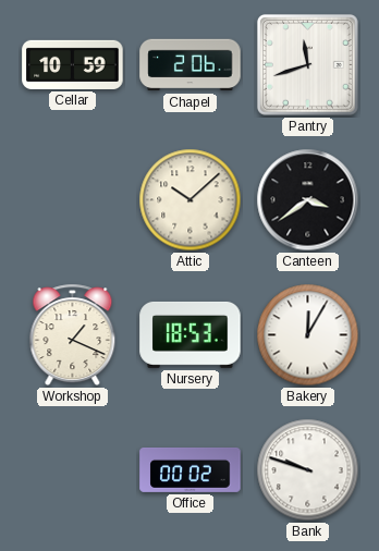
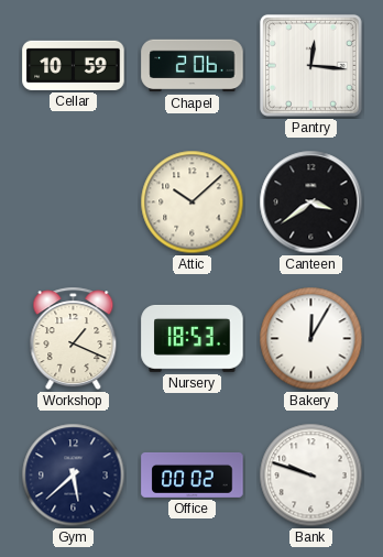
Pantry: 11:42 -> 12:16 (310, 65)
Gym: none -> 5:38 (74, 476)
